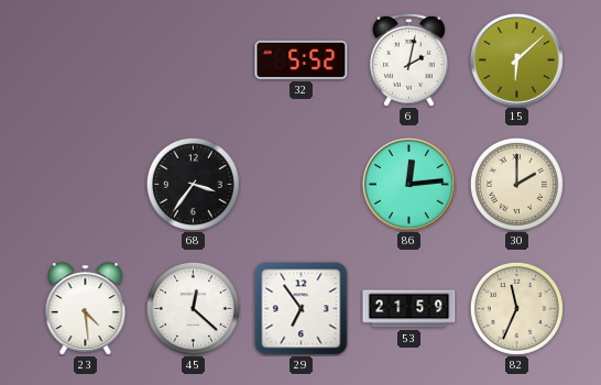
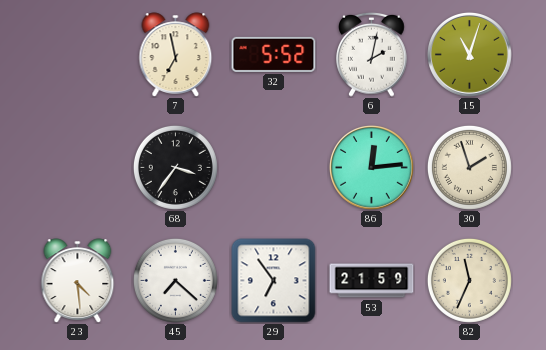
7: none -> 6:58 (176, 55)
15: 6:08 -> 11:03 (469, 54)
30: 2:00 -> 1:57 (469, 167)
45: 12:22 -> 7:22 (175, 280)
